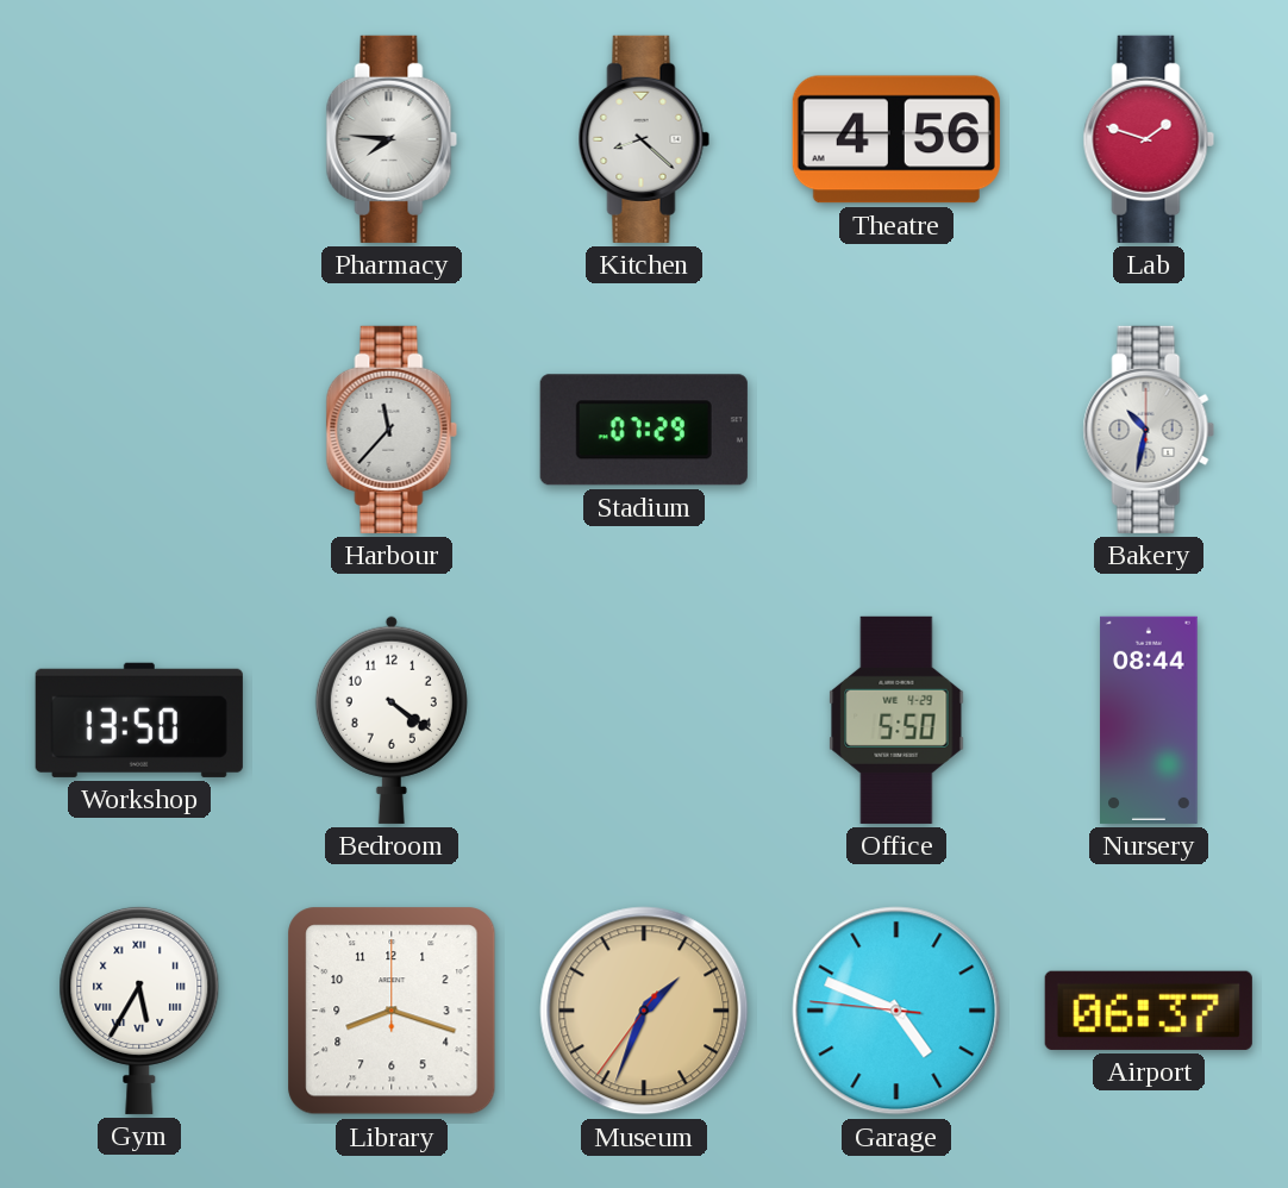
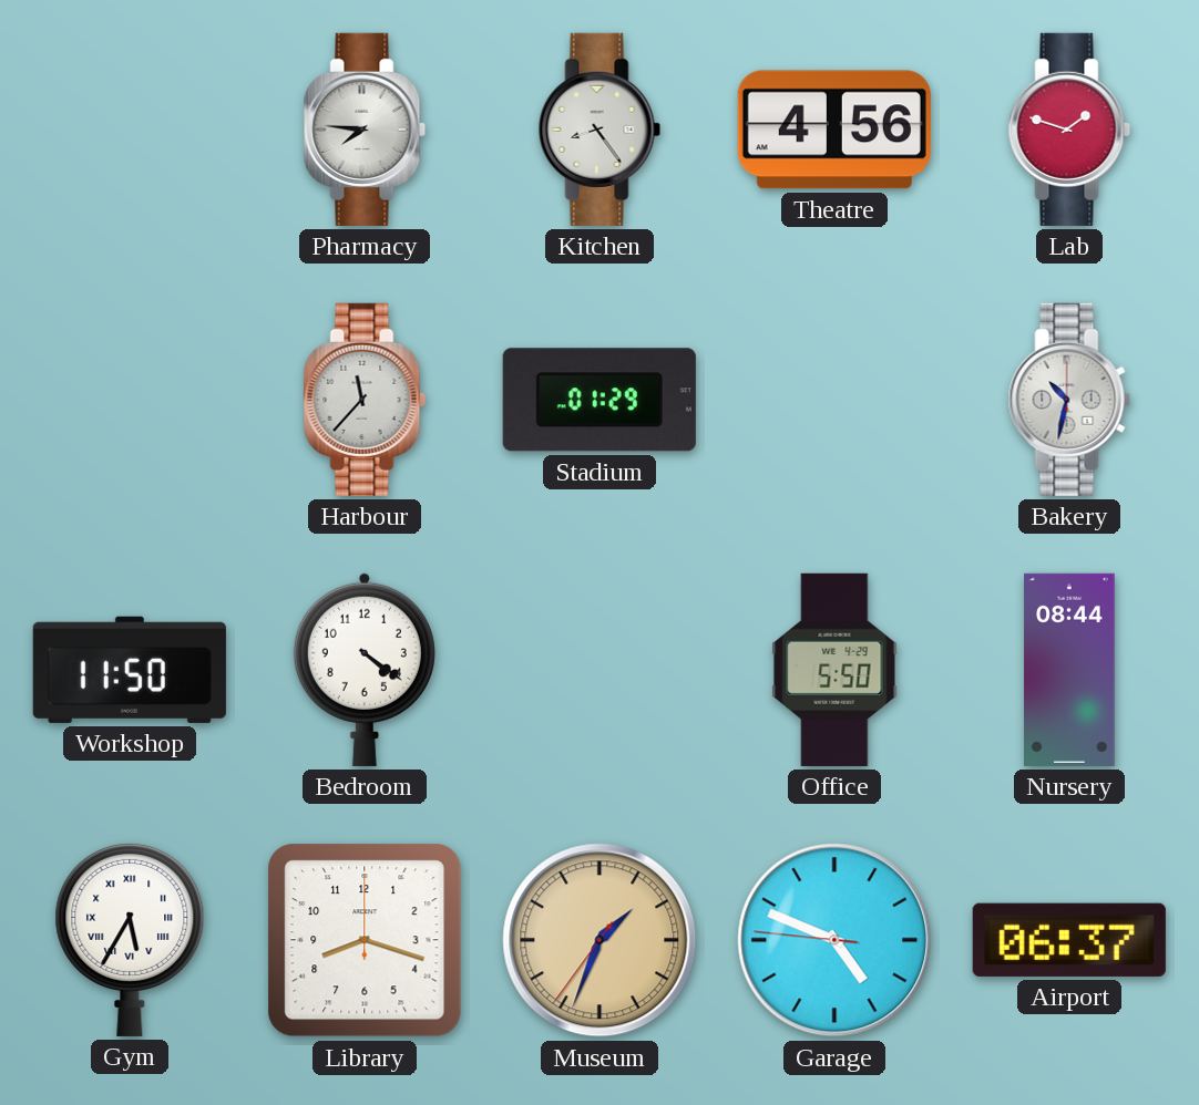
Kitchen: 8:22 -> 8:24 (599, 130)
Stadium: 07:29 -> 01:29 (599, 400)
Workshop: 13:50 -> 11:50 (130, 670)
